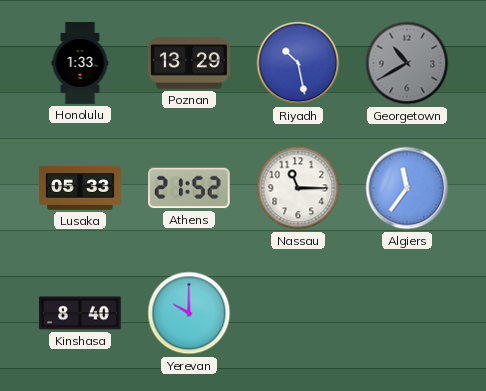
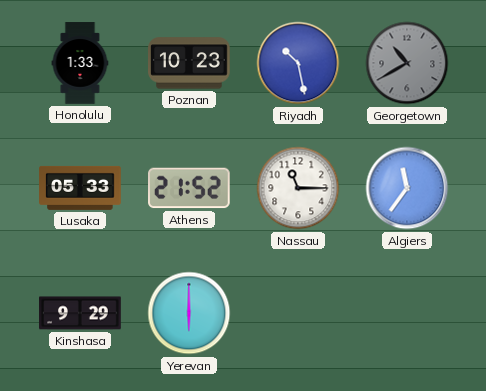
Poznan: 13:29 -> 10:23 (189, 63)
Kinshasa: 8:40 -> 9:29 (80, 313)
Yerevan: 10:00 -> 6:00 (189, 313)
